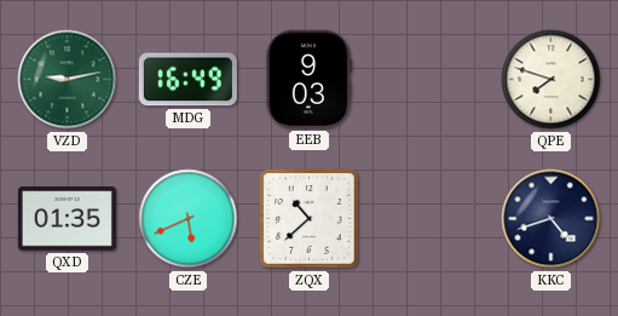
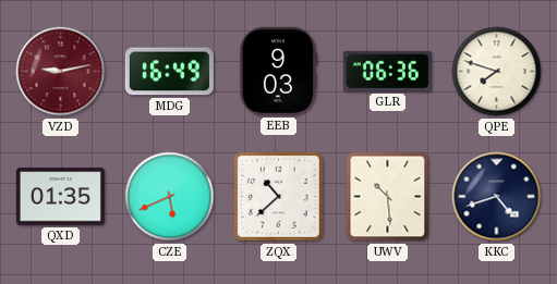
VZD dial: green -> burgundy (61, 72)
GLR: none -> 06:36 (387, 71)
UWV: none -> 10:29 (388, 197)
